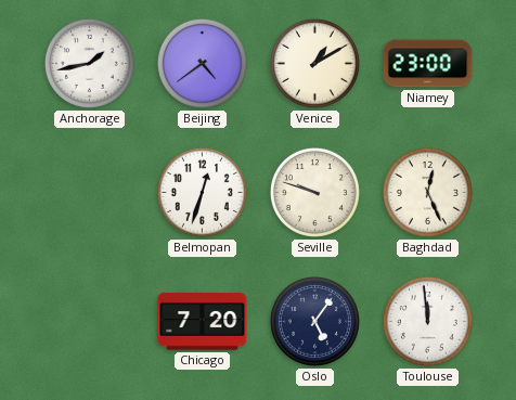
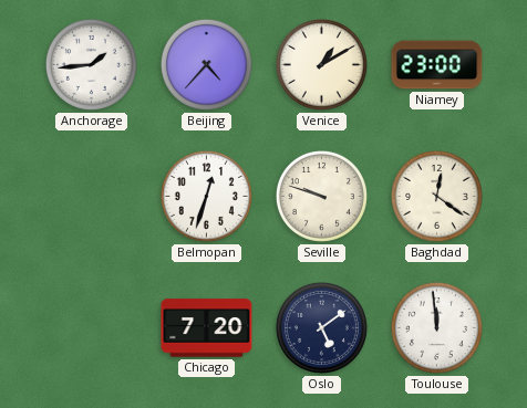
Anchorage: 1:43 -> 1:44 (91, 64)
Beijing: 4:39 -> 4:37 (206, 64)
Baghdad: 12:26 -> 12:21 (436, 196)
Oslo: 5:06 -> 5:09 (321, 327)
